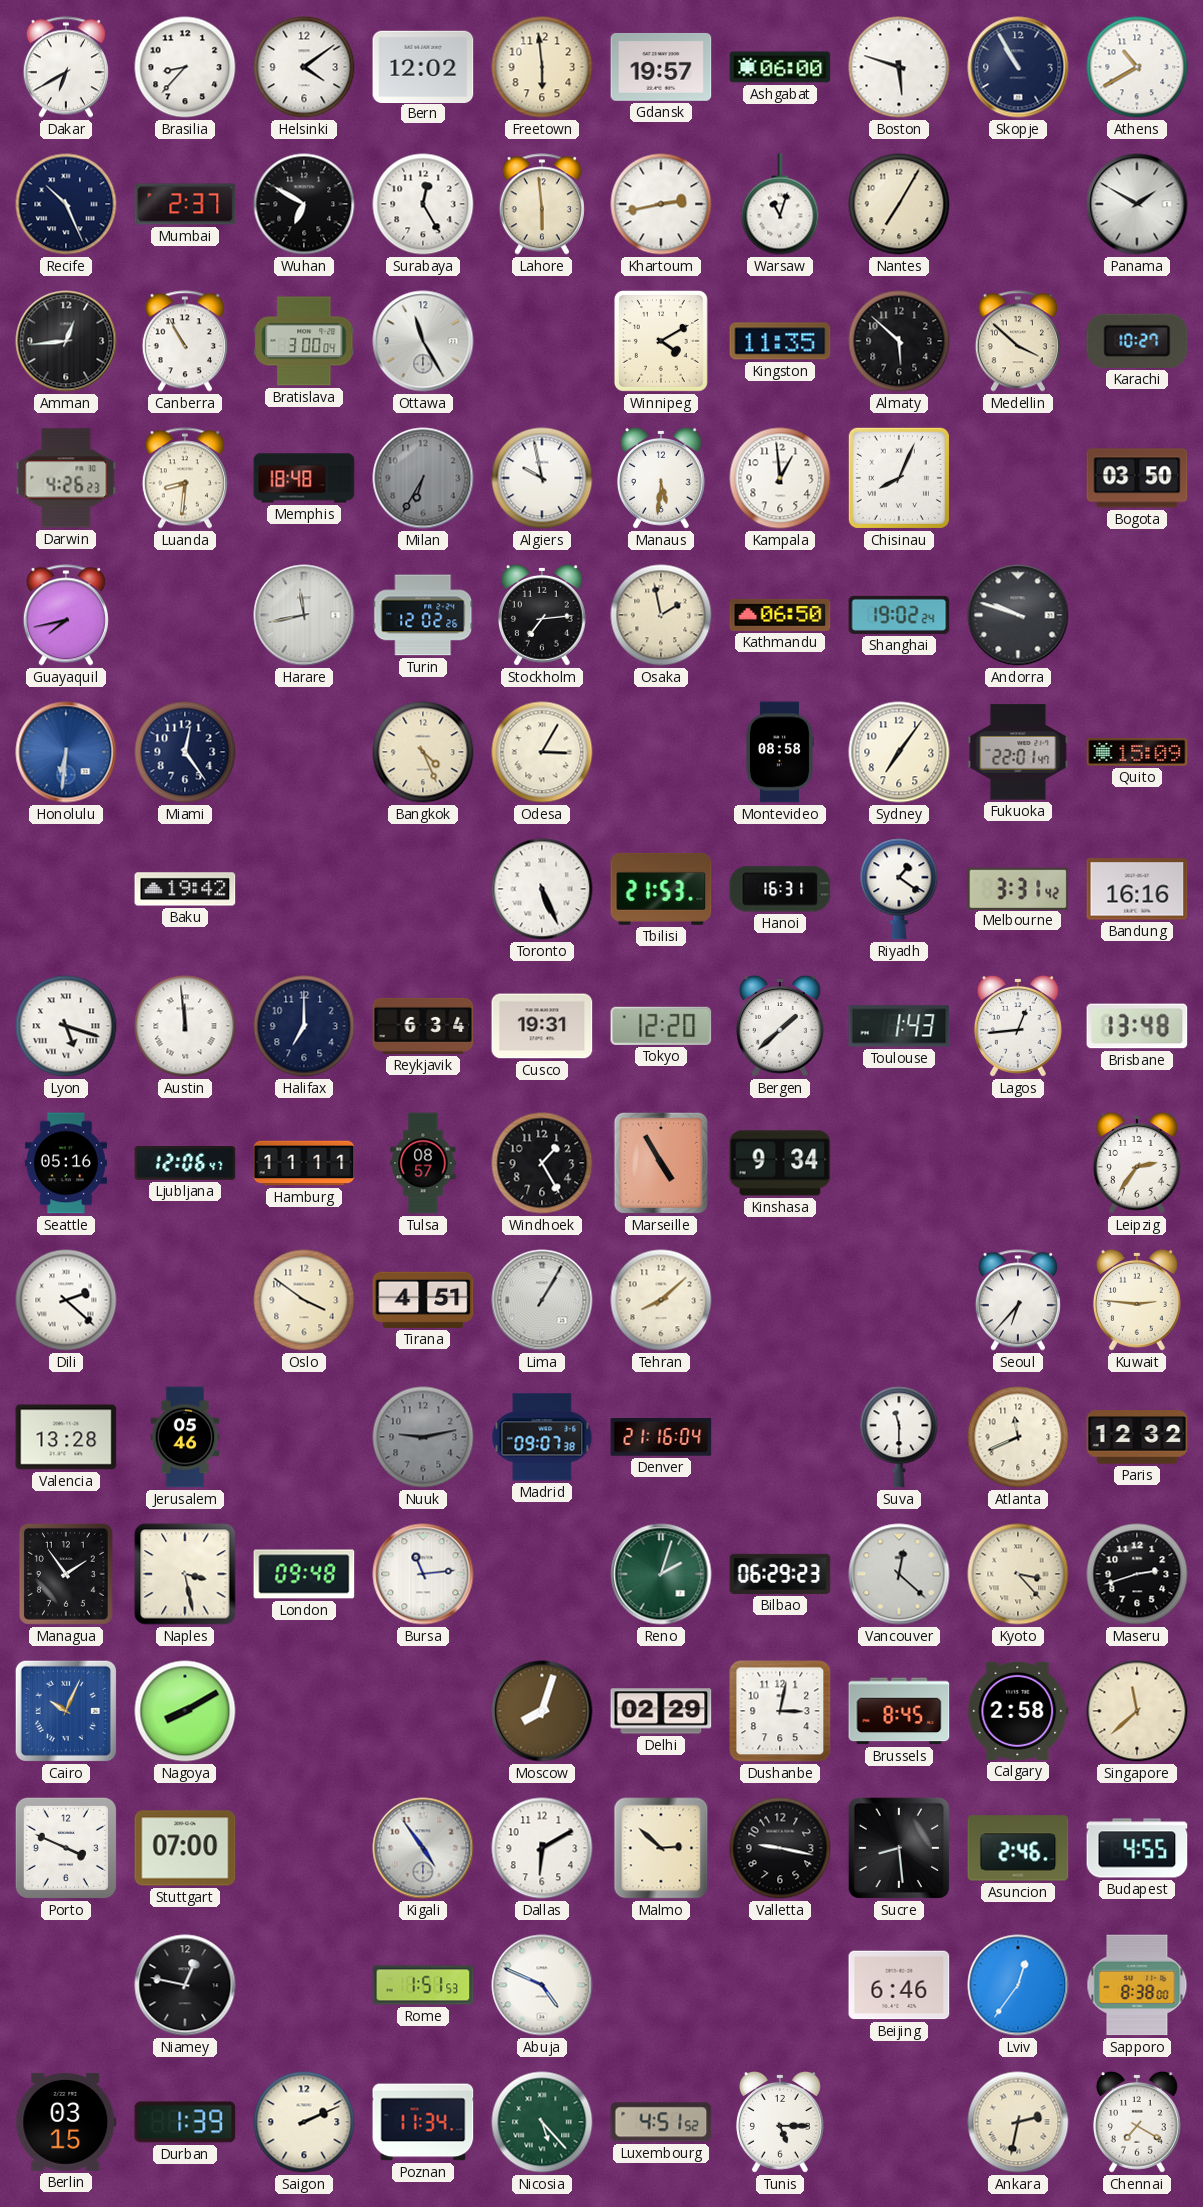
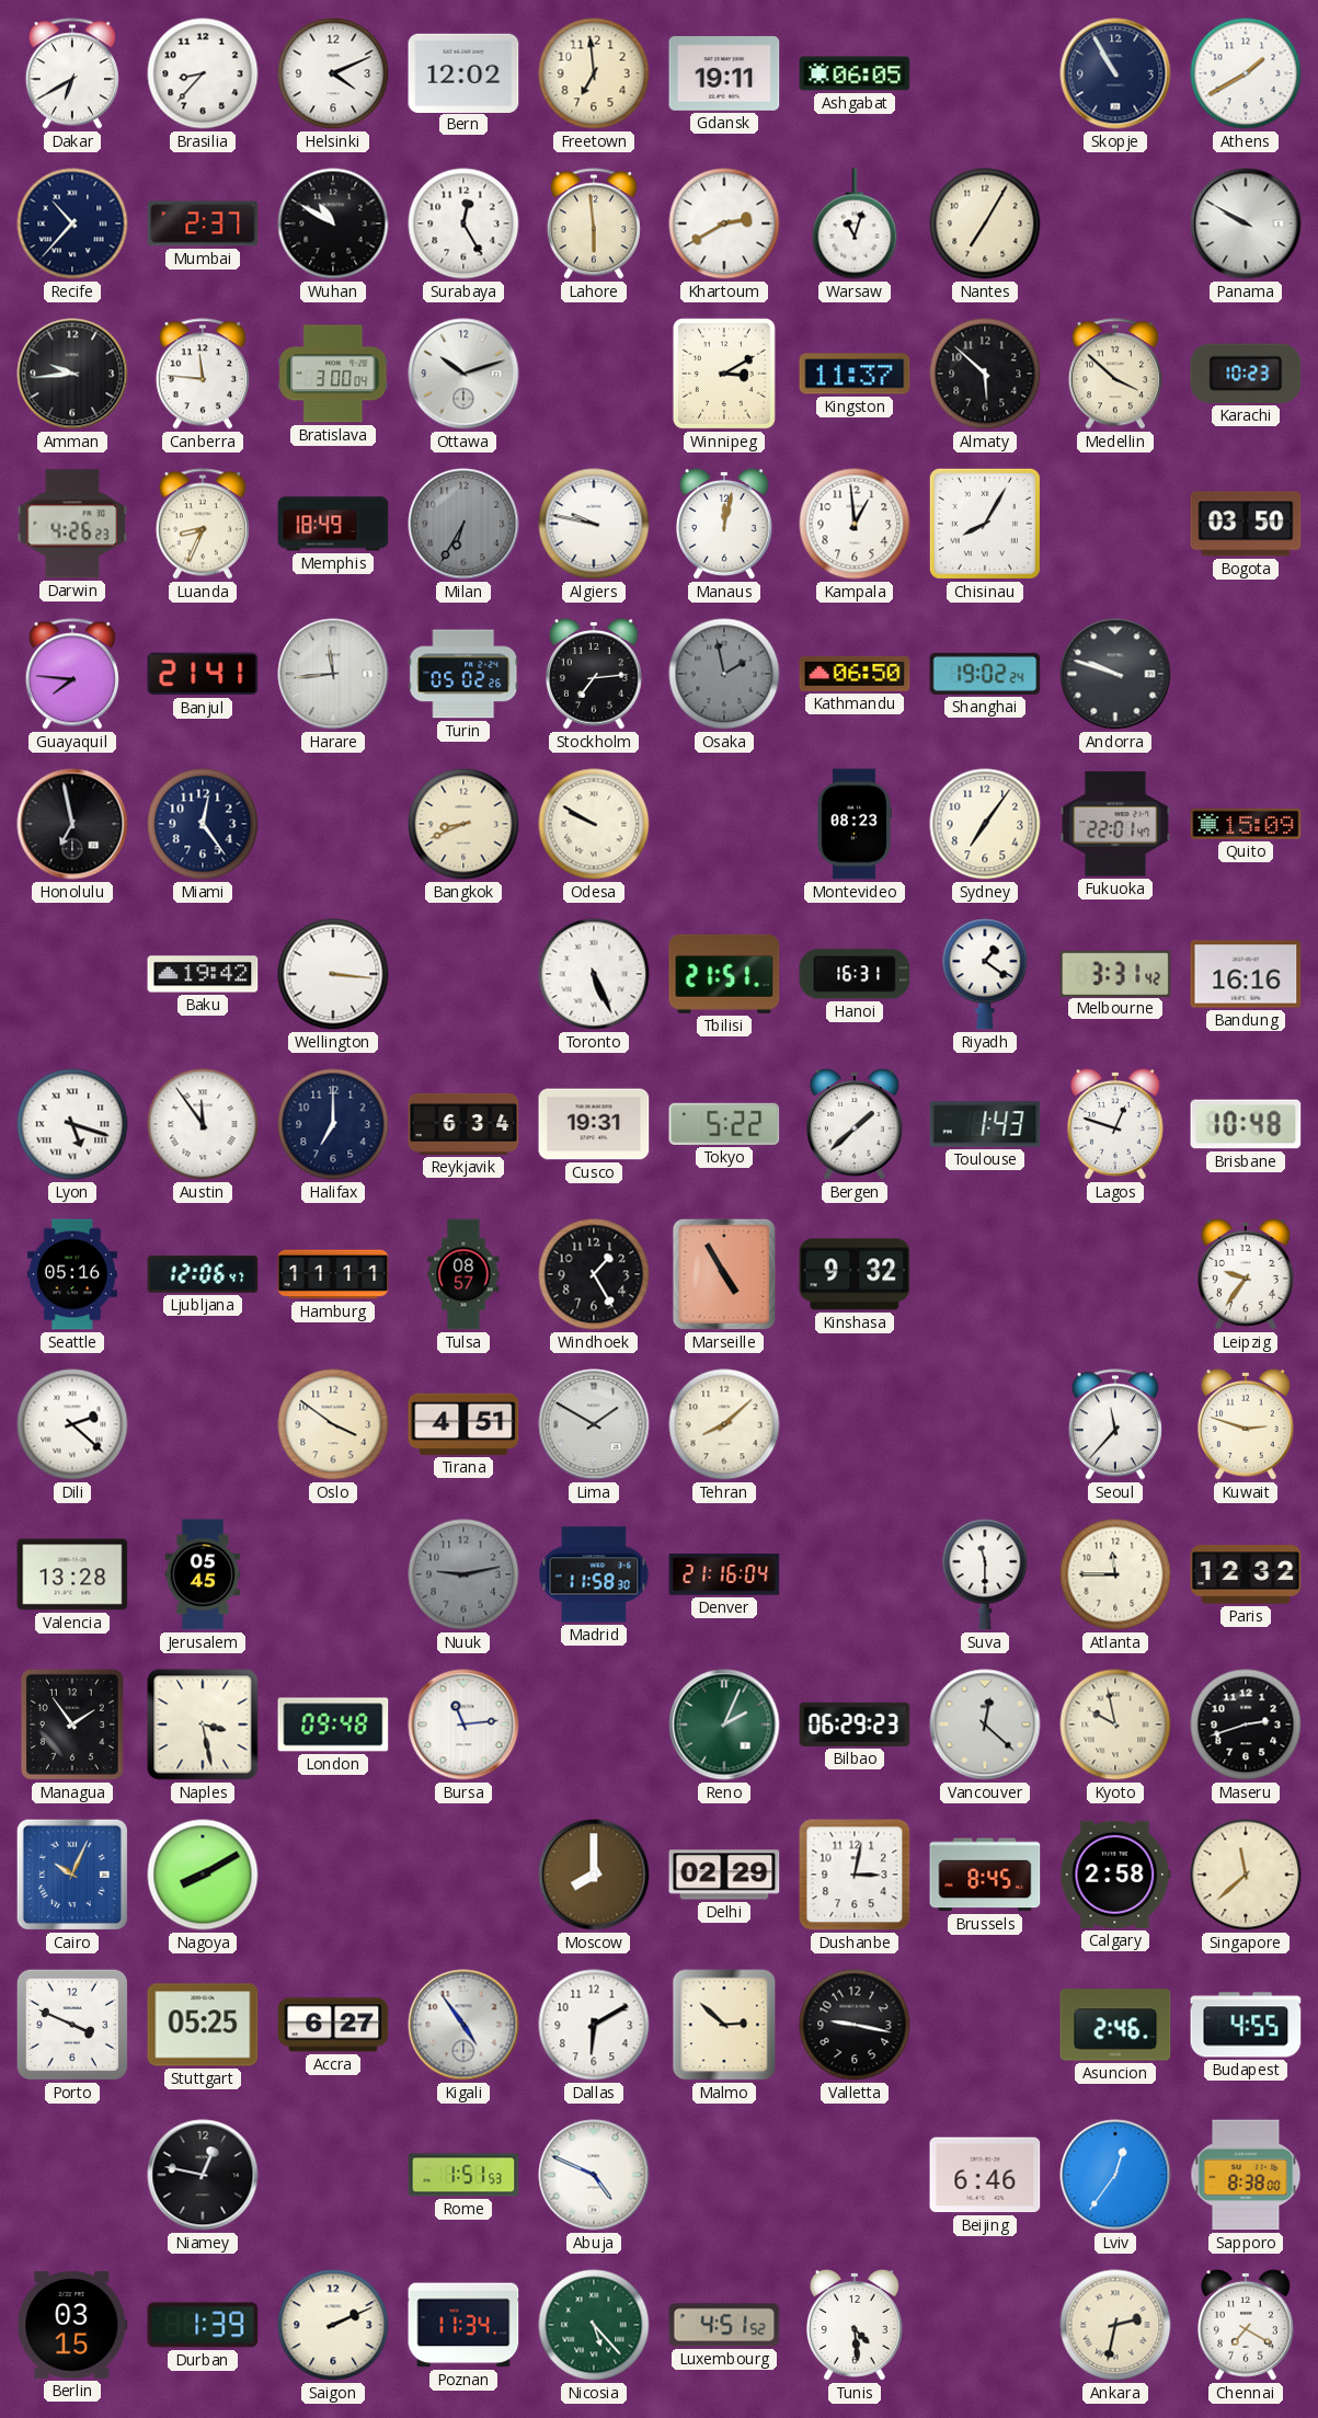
Helsinki: 4:09 -> 4:11 (333, 73)
Freetown: 5:59 -> 6:59 (594, 73)
Gdansk: 19:57 -> 19:11 (724, 73)
Ashgabat: 06:00 -> 06:05 (855, 73)
Boston: 5:48 -> none (899, 67)
Athens: 10:40 -> 1:40 (1246, 73)
Recife: 10:26 -> 10:37 (72, 224)
Wuhan: 6:50 -> 10:50 (333, 224)
Khartoum: 2:43 -> 2:40 (724, 224)
Panama: 1:50 -> 9:50 (1246, 224)
Amman: 12:44 -> 9:44 (72, 374)
Canberra: 10:55 -> 11:46 (203, 374)
Ottawa: 11:25 -> 10:12 (463, 374)
Winnipeg: 4:10 -> 3:10 (724, 374)
Kingston: 11:35 -> 11:37 (855, 374)
Karachi: 10:27 -> 10:23 (1246, 374)
Luanda: 8:31 -> 8:34 (203, 524)
Memphis: 18:48 -> 18:49 (333, 524)
Algiers: 9:58 -> 9:47 (594, 524)
Manaus: 5:31 -> 12:02 (724, 524)
Chisinau: 8:04 -> 8:05 (985, 524)
Guayaquil: 7:43 -> 7:46 (72, 674)
Banjul: none -> 21:41 (203, 674)
Harare: 11:43 -> 11:44 (333, 674)
Turin: 12:02 -> 05:02 (463, 674)
Osaka dial: cream -> grey (724, 674)
Honolulu: 6:31 -> 6:58 (72, 824)
Honolulu dial: blue -> black (72, 824)
Bangkok: 4:26 -> 8:41 (463, 824)
Odesa: 3:05 -> 9:50 (594, 824)
Montevideo: 08:58 -> 08:23 (853, 824)
Wellington: none -> 3:16 (333, 974)
Tbilisi: 21:53 -> 21:51 (724, 974)
Austin: 11:59 -> 11:54 (203, 1124)
Tokyo: 12:20 -> 5:22 (724, 1124)
Lagos: 12:44 -> 12:48 (1115, 1124)
Brisbane: 13:48 -> 10:48 (1246, 1124)
Kinshasa: 9:34 -> 9:32 (855, 1274)
Leipzig: 2:36 -> 9:36 (1246, 1274)
Lima: 1:05 -> 1:50 (594, 1424)
Seoul: 6:37 -> 11:37 (1115, 1424)
Kuwait: 2:46 -> 2:48 (1246, 1424)
Jerusalem: 05:46 -> 05:45 (203, 1574)
Madrid: 09:07 -> 11:58 (594, 1574)
Atlanta: 11:41 -> 11:45 (1115, 1574)
Reno: 2:03 -> 2:04 (724, 1724)
Kyoto: 3:23 -> 9:58 (1115, 1724)
Moscow: 8:03 -> 8:00 (594, 1875)
Stuttgart: 07:00 -> 05:25 (203, 2025)
Accra: none -> 6:27 (333, 2025)
Sucre: 8:29 -> none (899, 1848)
Tunis: 5:15 -> 4:29 (855, 2325)
